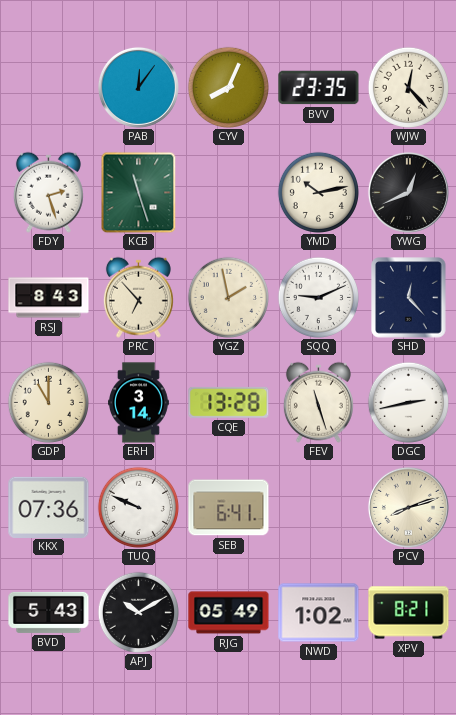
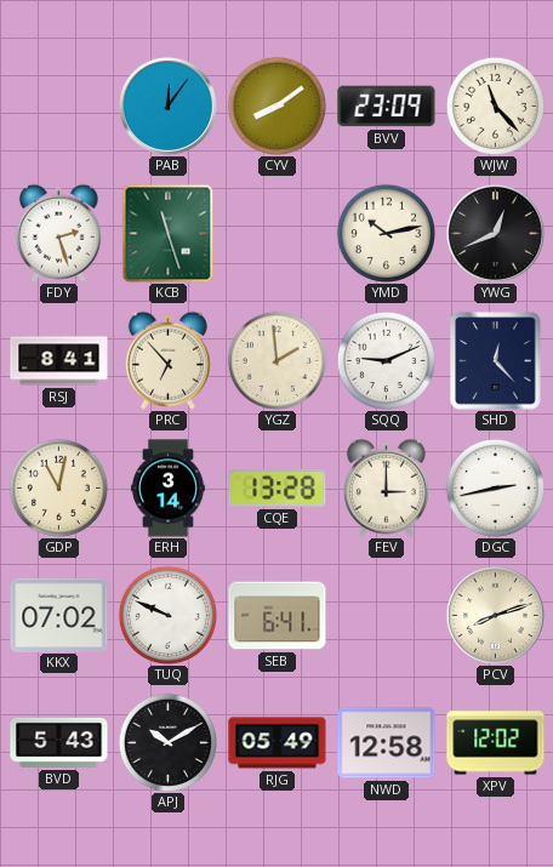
CYV: 8:04 -> 8:09 (276, 105)
BVV: 23:35 -> 23:09 (387, 107)
WJW: 12:23 -> 11:23 (495, 105)
RSJ: 8:43 -> 8:41 (59, 361)
YGZ: 1:58 -> 1:59 (276, 360)
GDP: 11:00 -> 11:02 (58, 487)
FEV: 11:27 -> 3:00 (386, 487)
KKX: 07:36 -> 07:02 (59, 615)
NWD: 1:02 -> 12:58 (387, 743)
XPV: 8:21 -> 12:02 (496, 743)
